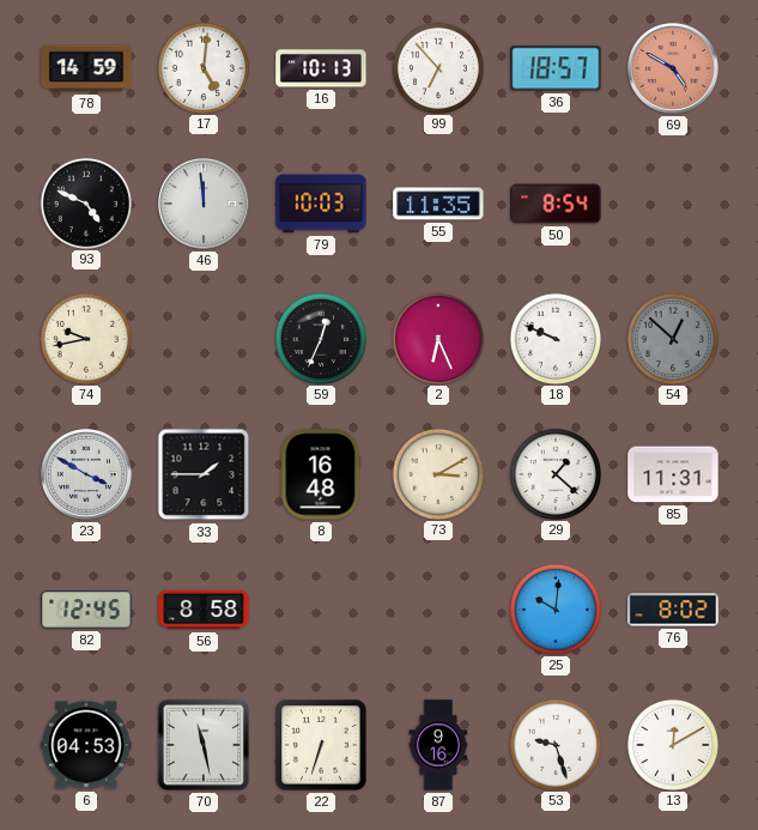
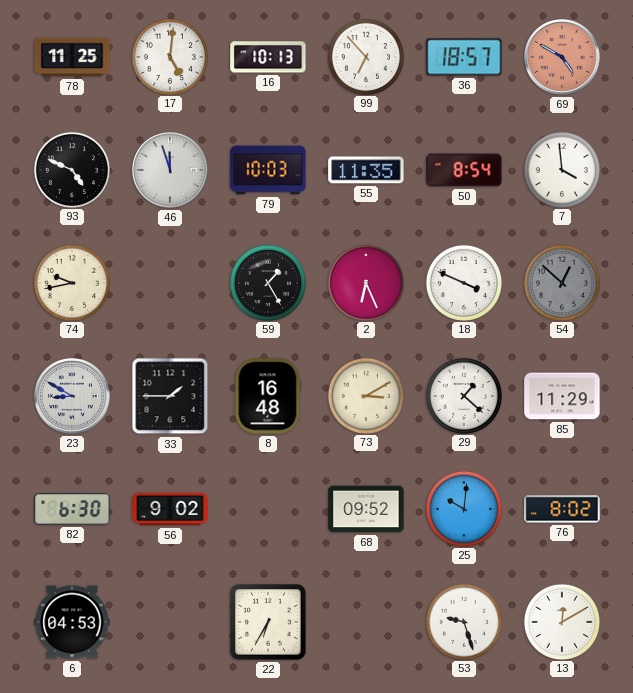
78: 14:59 -> 11:25 (72, 57)
46: 11:59 -> 11:57 (171, 171)
7: none -> 3:59 (561, 169)
59: 12:34 -> 1:25 (267, 282)
18: 9:49 -> 3:49 (463, 282)
23: 3:50 -> 8:50 (73, 397)
85: 11:31 -> 11:29 (562, 396)
82: 12:45 -> 6:30 (72, 509)
56: 8:58 -> 9:02 (170, 509)
68: none -> 09:52 (366, 509)
70: 11:28 -> none (204, 745)
22: 6:33 -> 6:35 (268, 622)
87: 9:16 -> none (438, 745)
